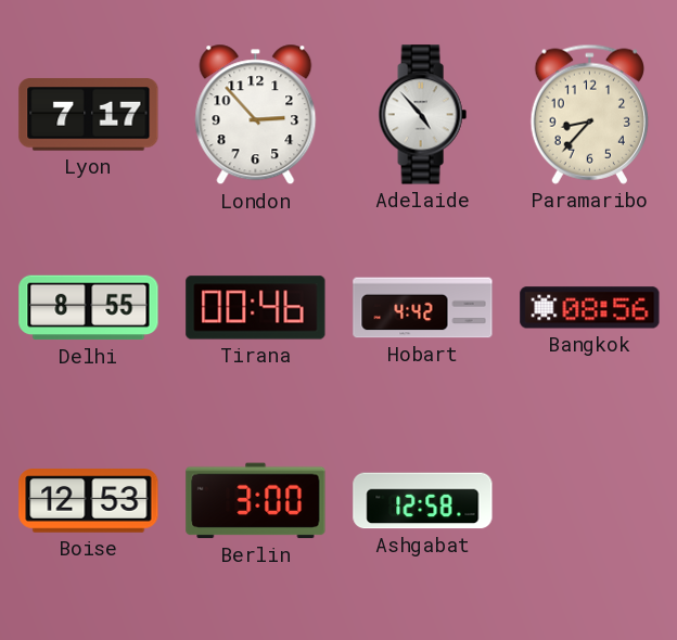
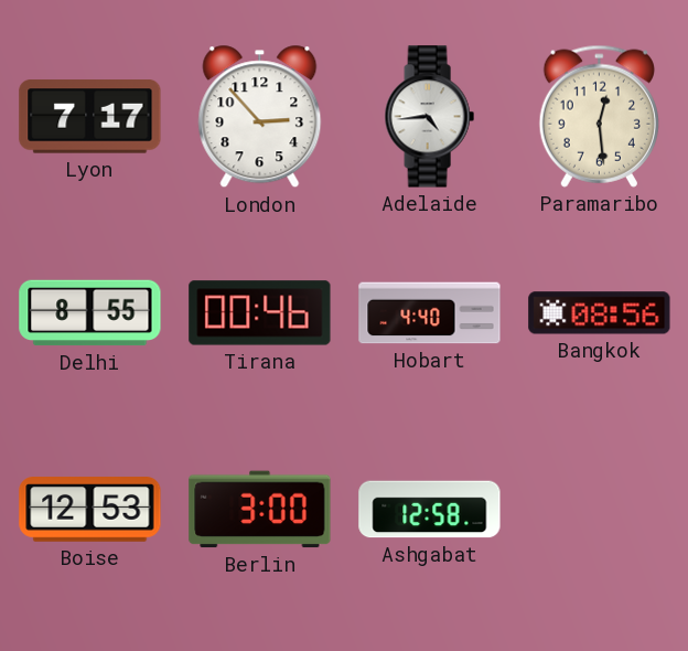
Adelaide: 4:53 -> 4:44 (429, 117)
Paramaribo: 8:37 -> 12:29 (599, 116)
Hobart: 4:42 -> 4:40 (430, 313)
